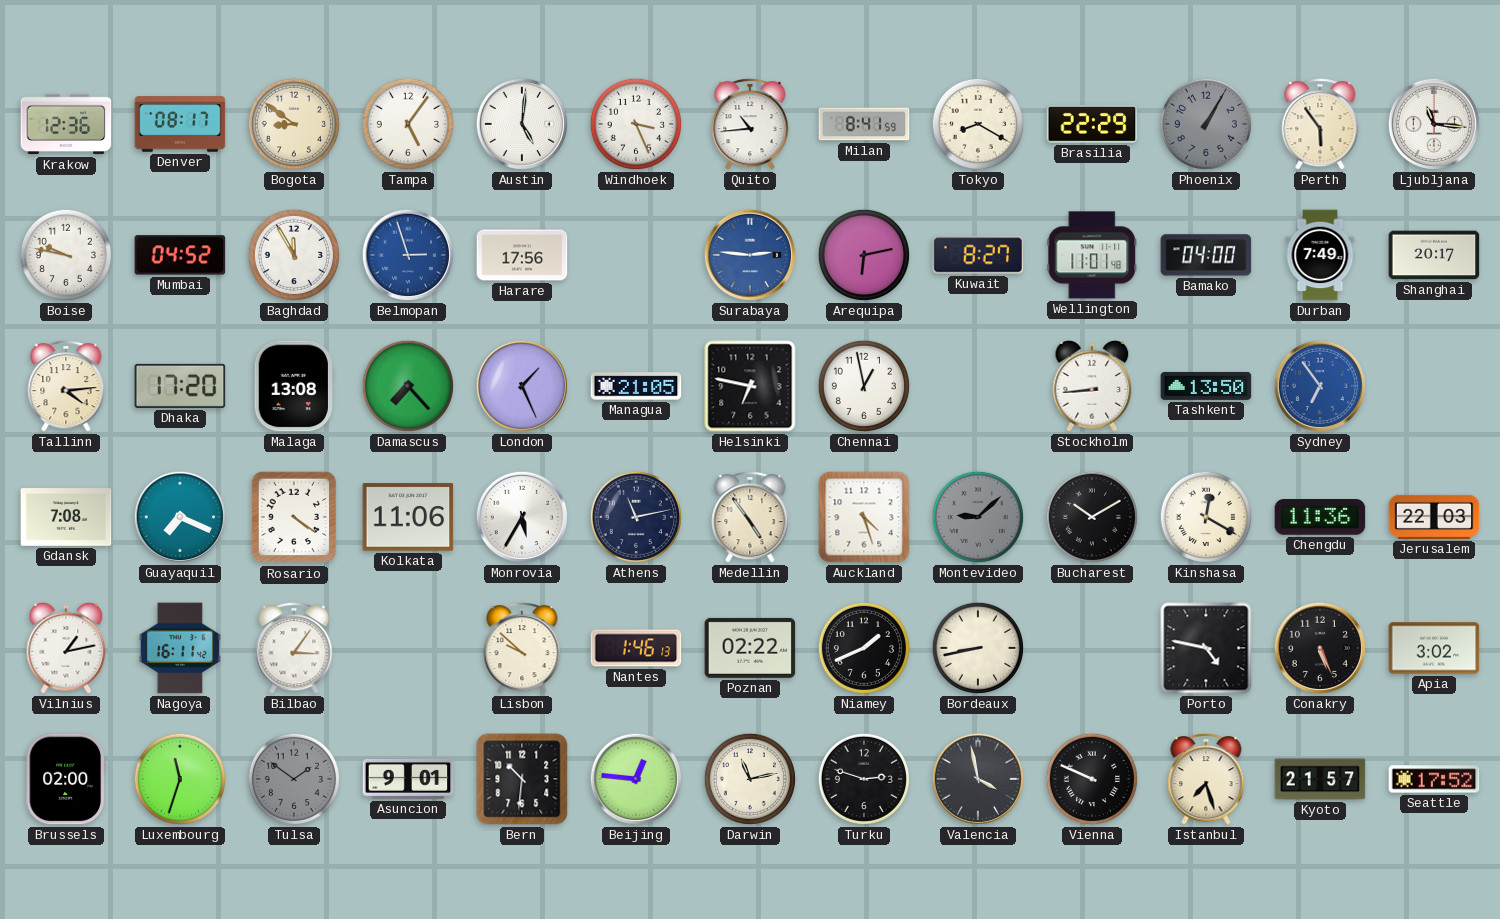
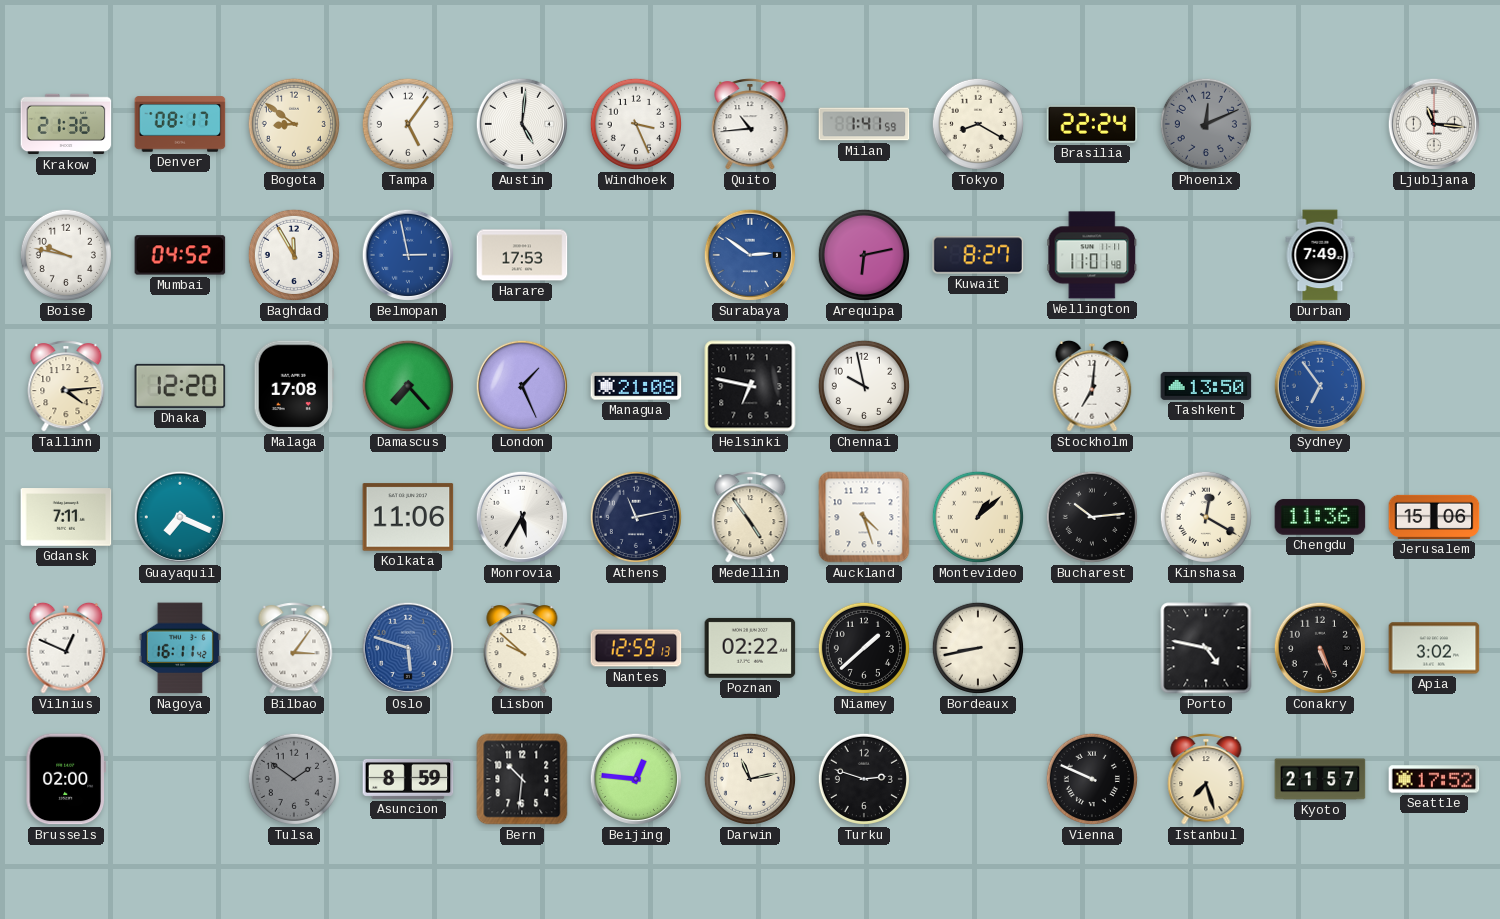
Krakow: 12:36 -> 21:36 (66, 124)
Milan: 8:41 -> 1:41 (864, 124)
Brasilia: 22:29 -> 22:24 (1092, 125)
Phoenix: 1:05 -> 12:11 (1206, 124)
Perth: 5:54 -> none (1320, 124)
Belmopan: 2:57 -> 2:58 (408, 255)
Harare: 17:56 -> 17:53 (522, 255)
Surabaya: 2:46 -> 2:51 (750, 255)
Bamako: 04:00 -> none (1206, 255)
Shanghai: 20:17 -> none (1434, 255)
Dhaka: 17:20 -> 12:20 (180, 386)
Malaga: 13:08 -> 17:08 (294, 386)
Managua: 21:05 -> 21:08 (636, 386)
Chennai: 12:58 -> 9:58 (864, 386)
Stockholm: 8:44 -> 7:01 (1092, 386)
Gdansk: 7:08 -> 7:11 (66, 517)
Rosario: 4:21 -> none (294, 517)
Montevideo: 9:08 -> 1:08 (978, 517)
Montevideo dial: grey -> cream (978, 517)
Bucharest: 10:10 -> 10:14 (1092, 517)
Jerusalem: 22:03 -> 15:06 (1434, 517)
Vilnius: 1:13 -> 12:49 (66, 648)
Oslo: none -> 5:48 (408, 648)
Nantes: 1:46 -> 12:59 (636, 648)
Niamey: 1:41 -> 1:38 (864, 648)
Luxembourg: 11:33 -> none (180, 779)
Asuncion: 9:01 -> 8:59 (408, 779)
Valencia: 3:58 -> none (978, 779)
